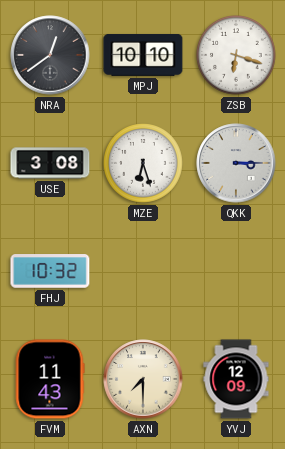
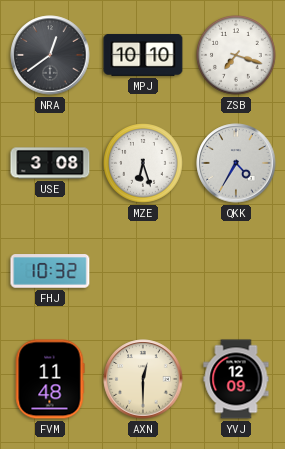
ZSB: 6:18 -> 7:18 (237, 56)
QKK: 3:15 -> 4:35 (236, 163)
FVM: 11:43 -> 11:48 (50, 379)
AXN: 7:30 -> 12:30 (143, 379)
